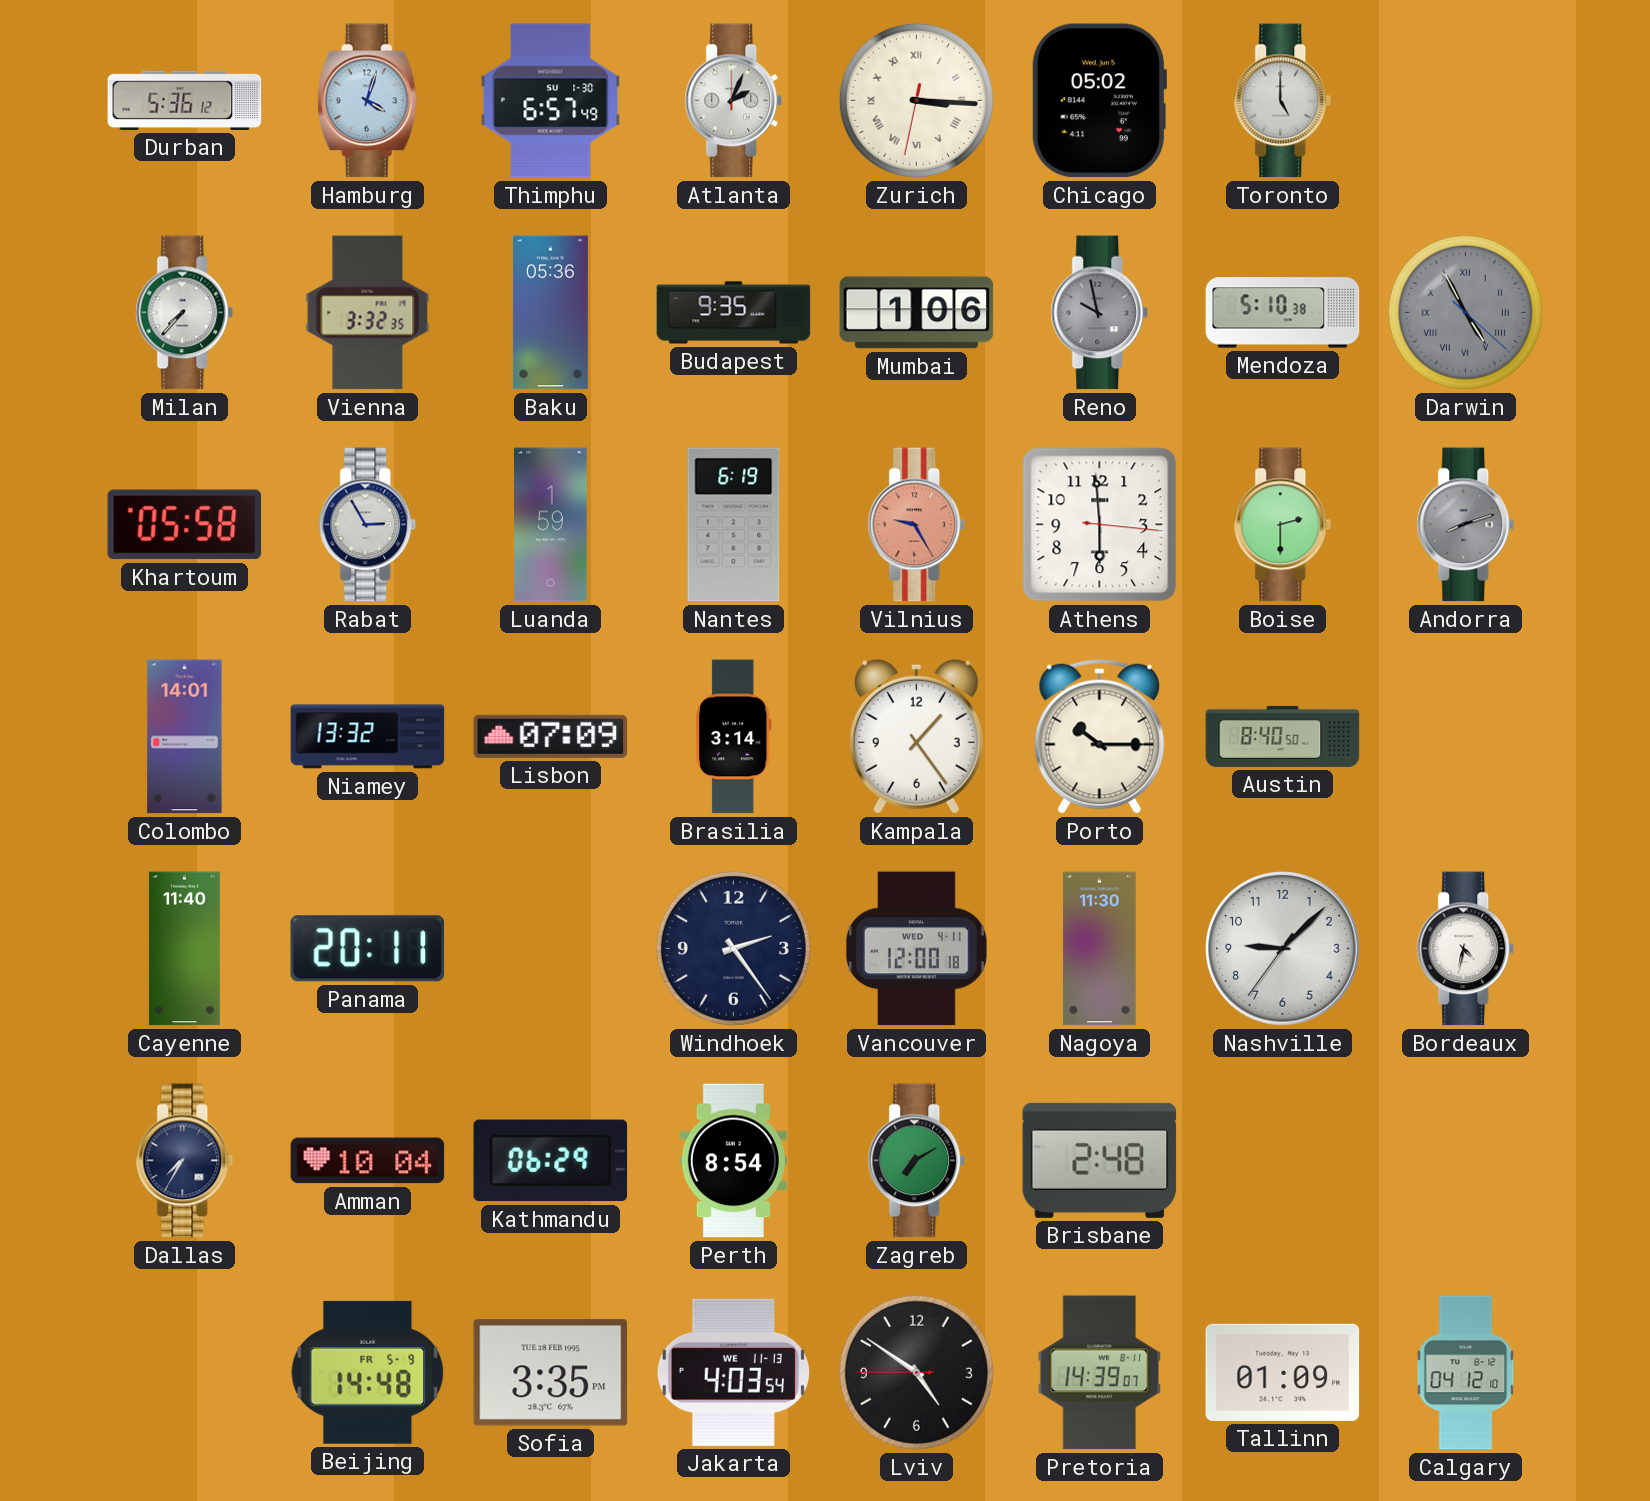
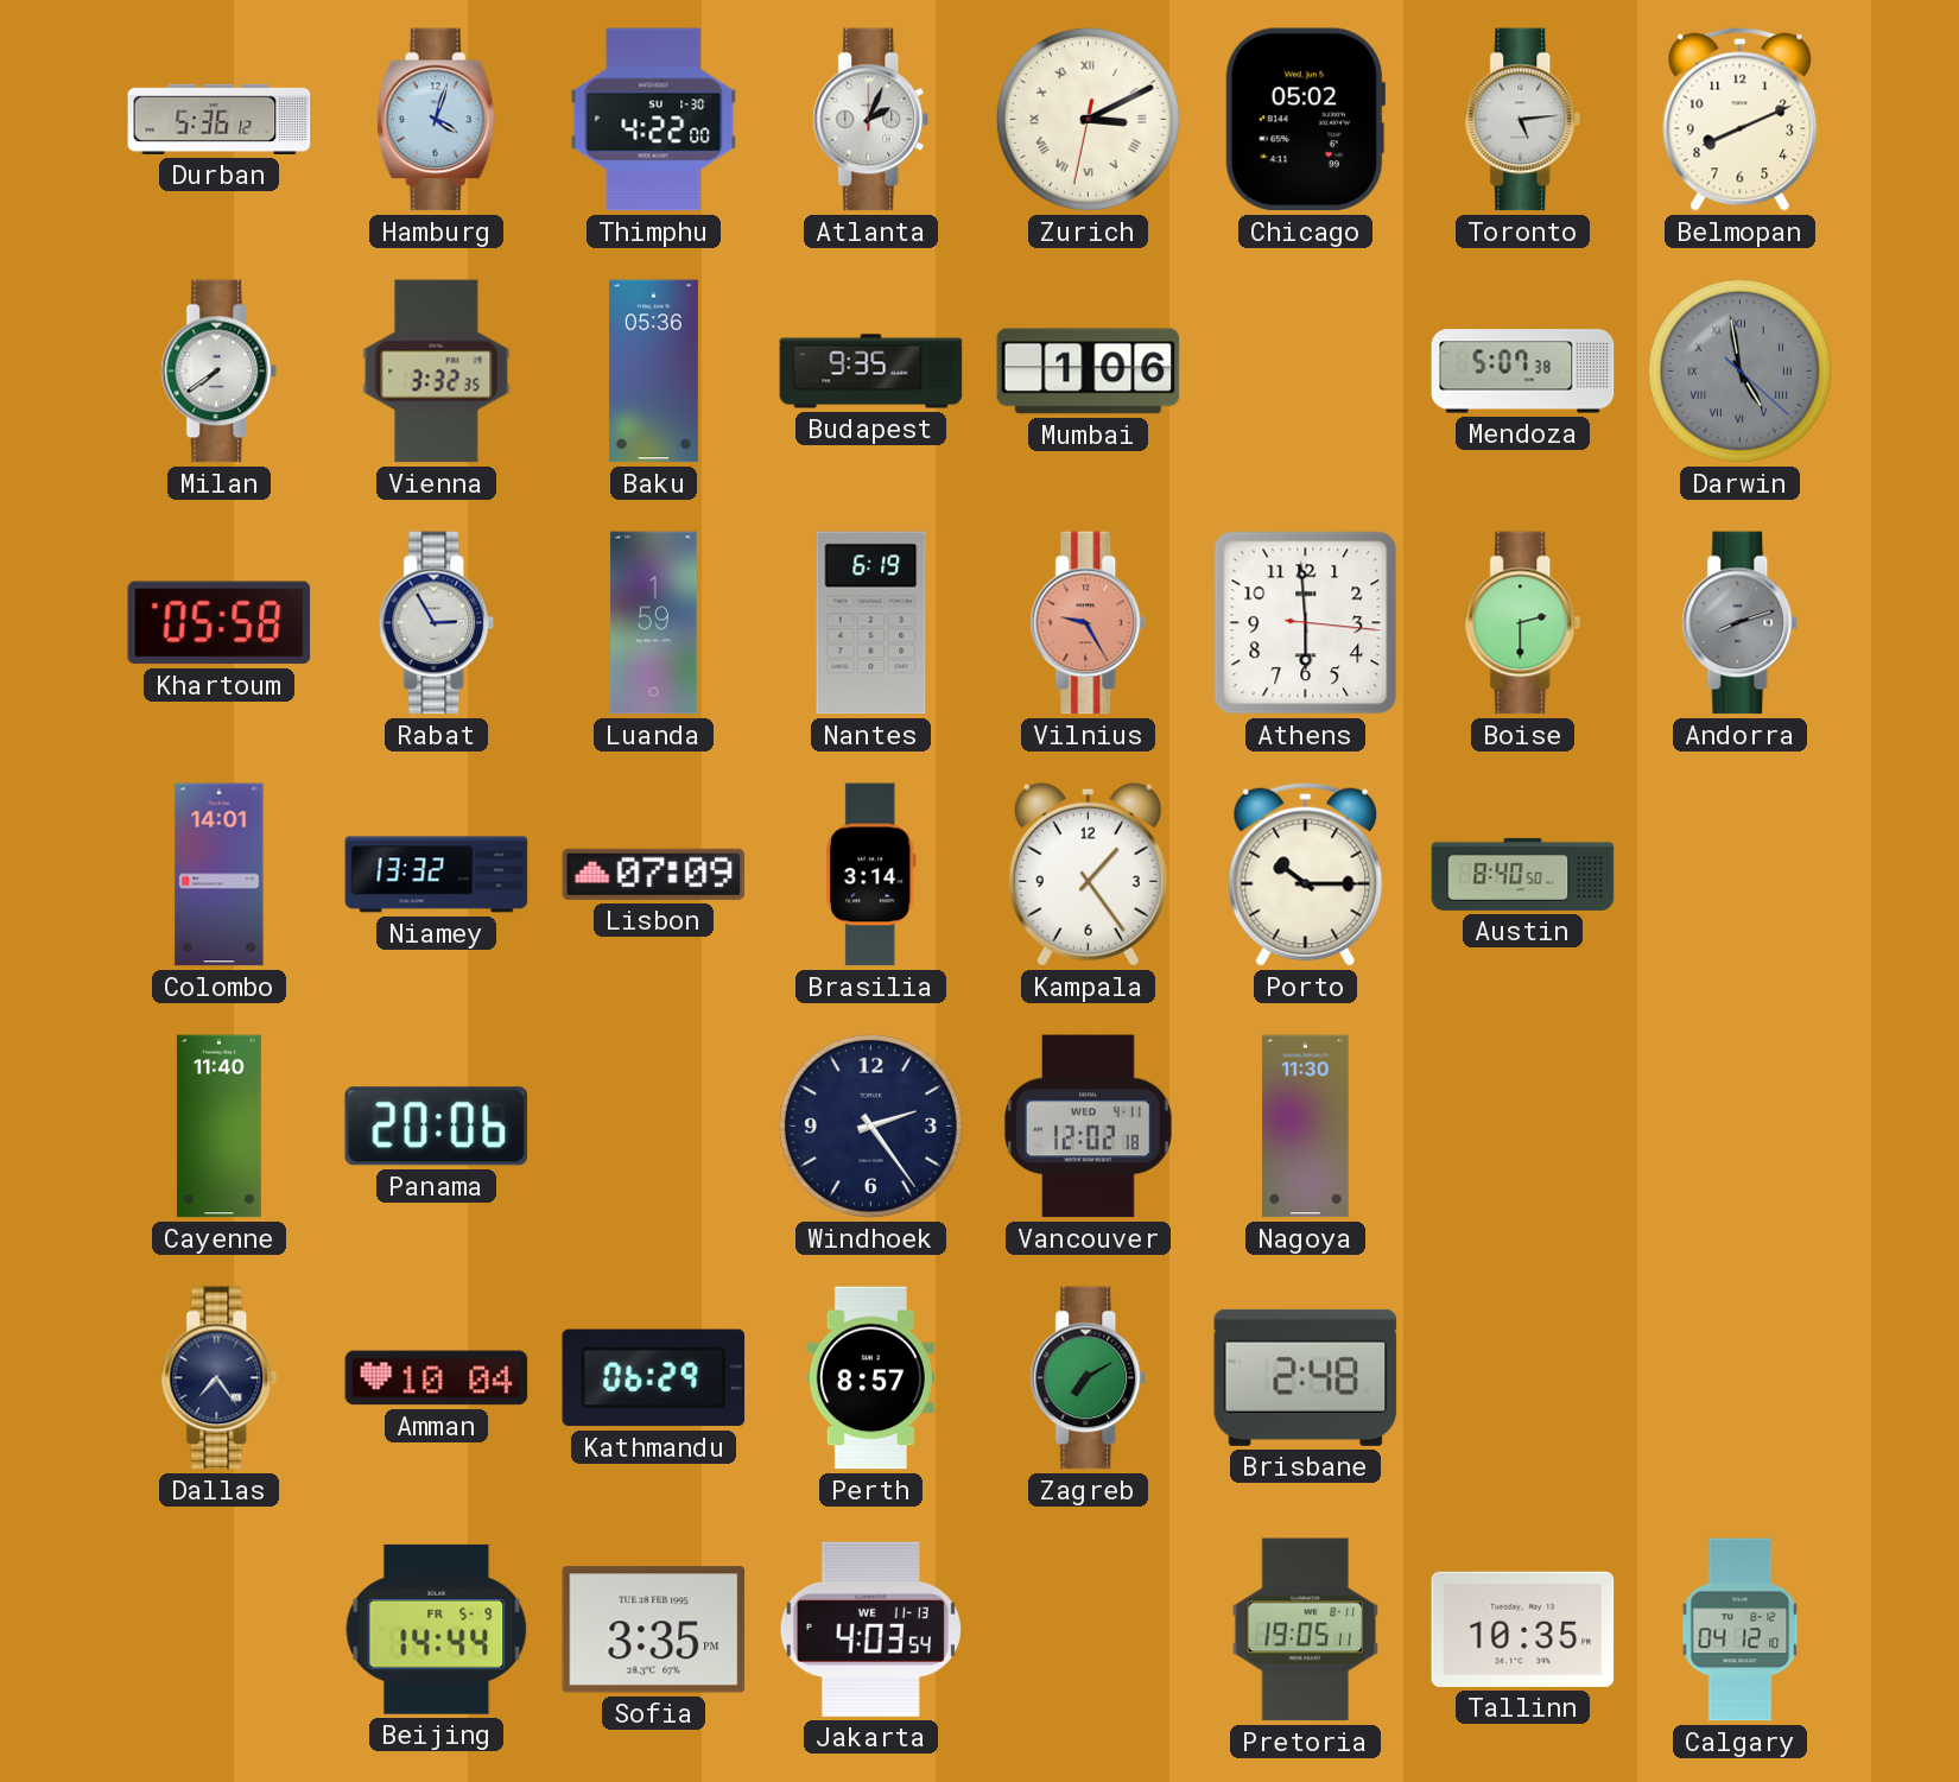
Thimphu: 6:57 -> 4:22 (654, 120)
Zurich: 3:15 -> 3:10 (1088, 119)
Toronto: 5:00 -> 5:14 (1523, 120)
Belmopan: none -> 8:11 (1741, 119)
Milan: 7:37 -> 7:39 (220, 372)
Reno: 9:58 -> none (1100, 313)
Mendoza: 5:10 -> 5:07 (1523, 372)
Darwin: 4:55 -> 4:58 (1739, 370)
Panama: 20:11 -> 20:06 (437, 1127)
Vancouver: 12:00 -> 12:02 (1089, 1127)
Nashville: 9:07 -> none (1283, 949)
Bordeaux: 4:32 -> none (1466, 949)
Dallas: 7:35 -> 7:24 (220, 1378)
Perth: 8:54 -> 8:57 (870, 1378)
Beijing: 14:48 -> 14:44 (437, 1629)
Lviv: 4:50 -> none (916, 1372)
Pretoria: 14:39 -> 19:05 (1306, 1630)
Tallinn: 01:09 -> 10:35 (1523, 1629)
